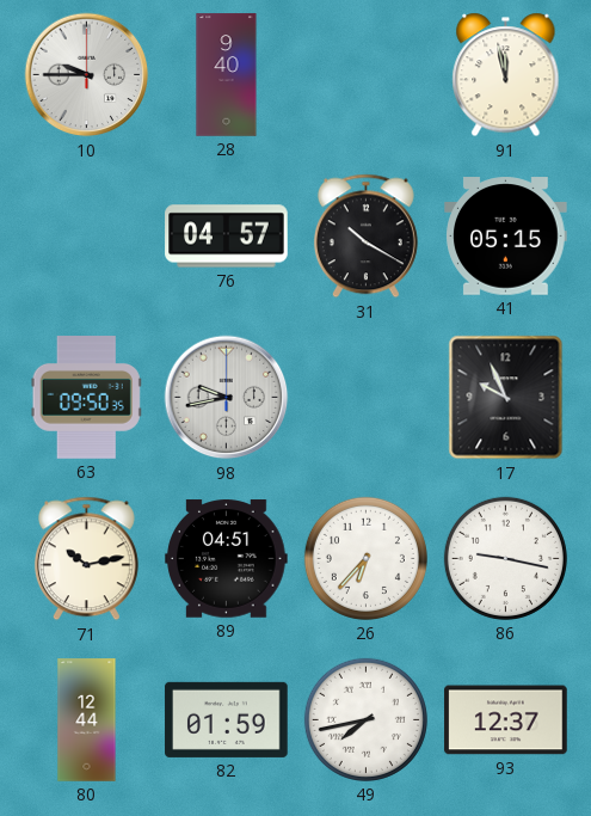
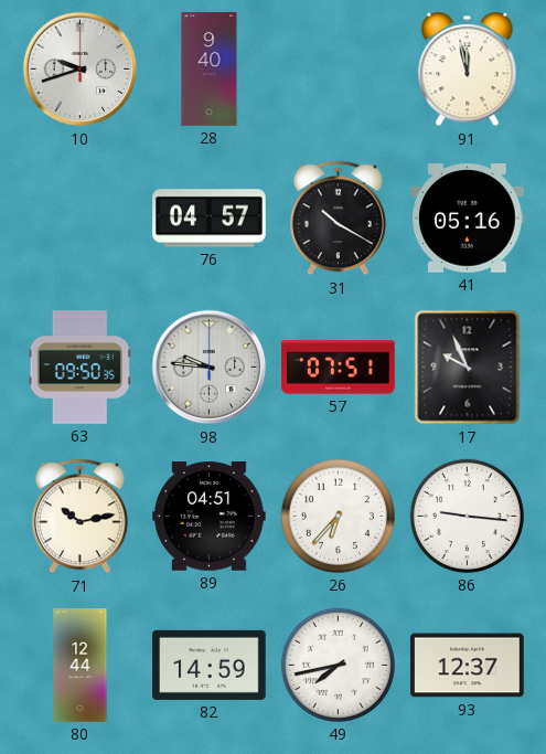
10: 9:45 -> 9:42 (81, 70)
41: 05:15 -> 05:16 (468, 219)
98: 9:43 -> 9:46 (210, 368)
57: none -> 07:51 (339, 368)
86: 9:17 -> 9:16 (467, 516)
82: 01:59 -> 14:59 (210, 665)
